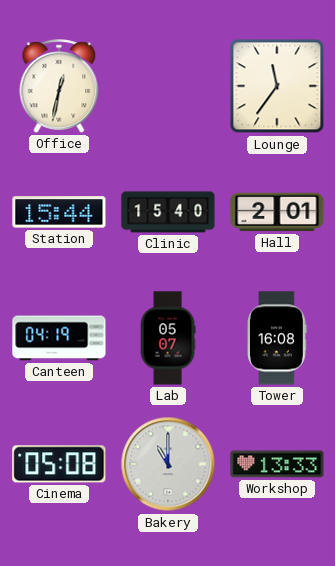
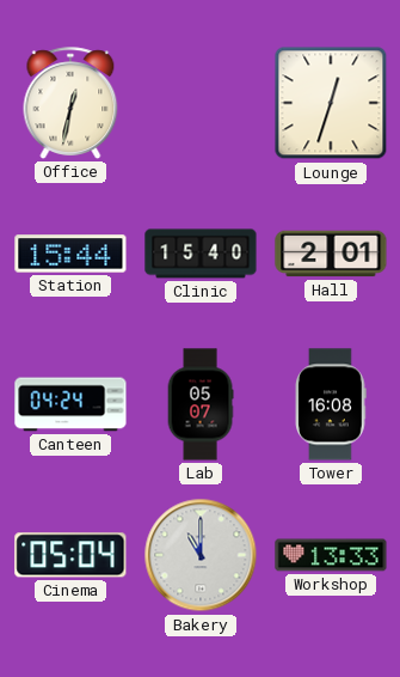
Lounge: 11:36 -> 12:33 (331, 103)
Canteen: 04:19 -> 04:24 (70, 404)
Cinema: 05:08 -> 05:04 (70, 555)
